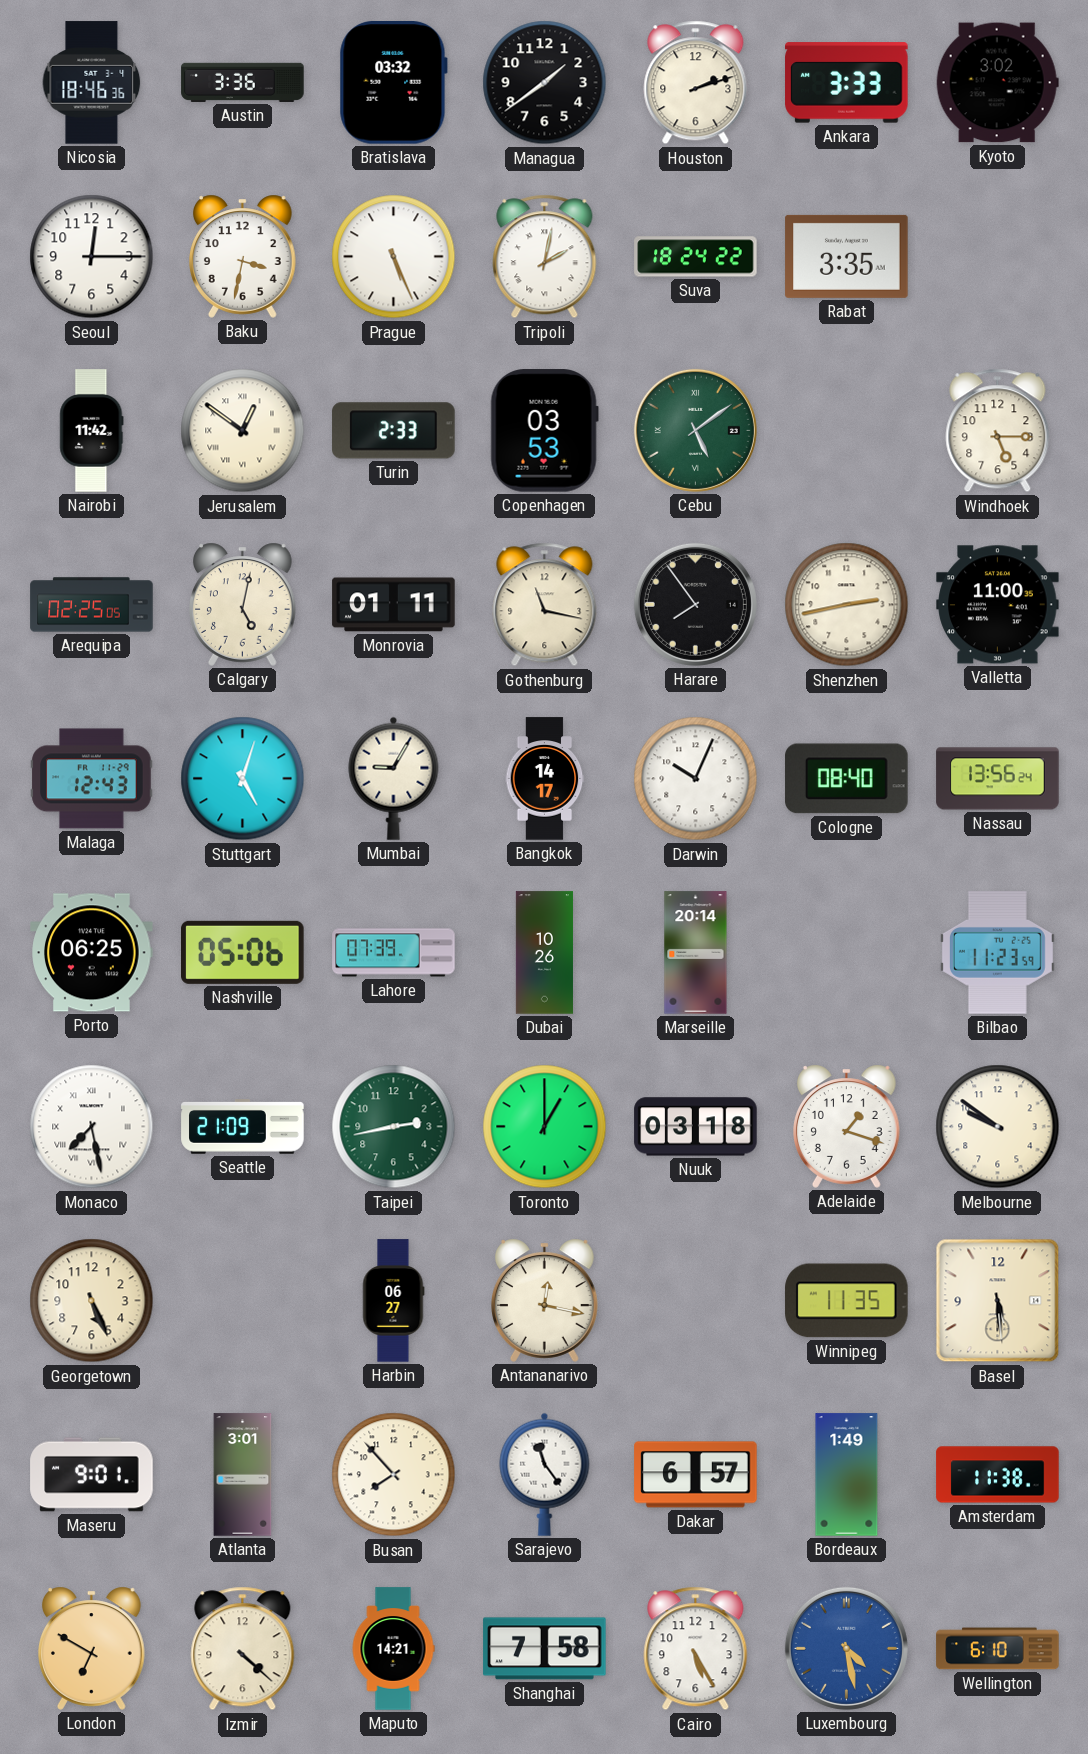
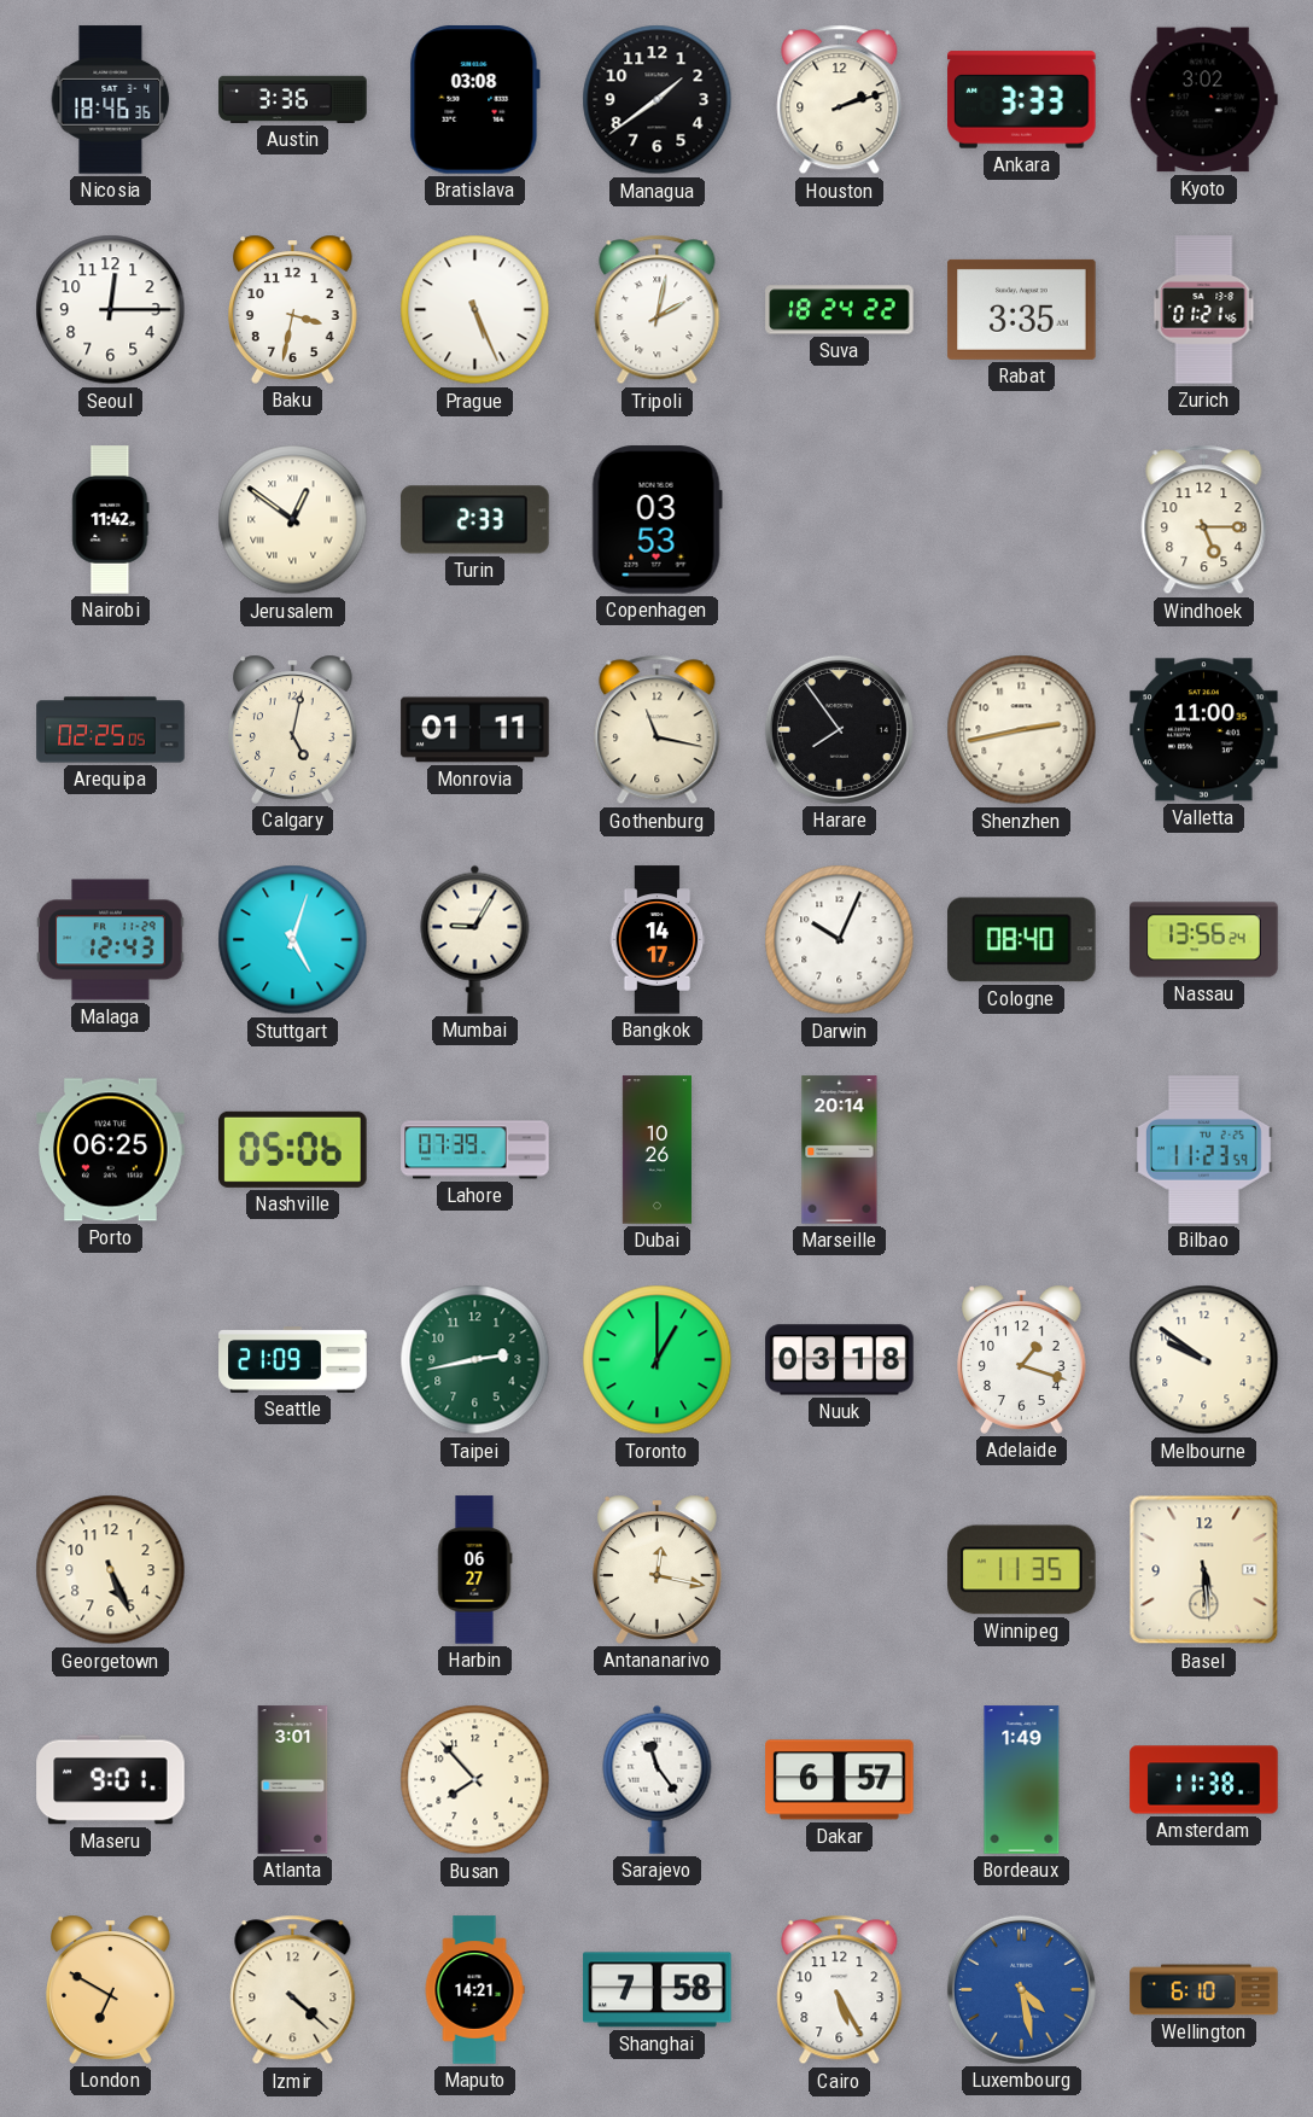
Bratislava: 03:32 -> 03:08 (474, 100)
Zurich: none -> 01:21 (1204, 310)
Cebu: 5:09 -> none (695, 430)
Monaco: 7:28 -> none (92, 1127)
